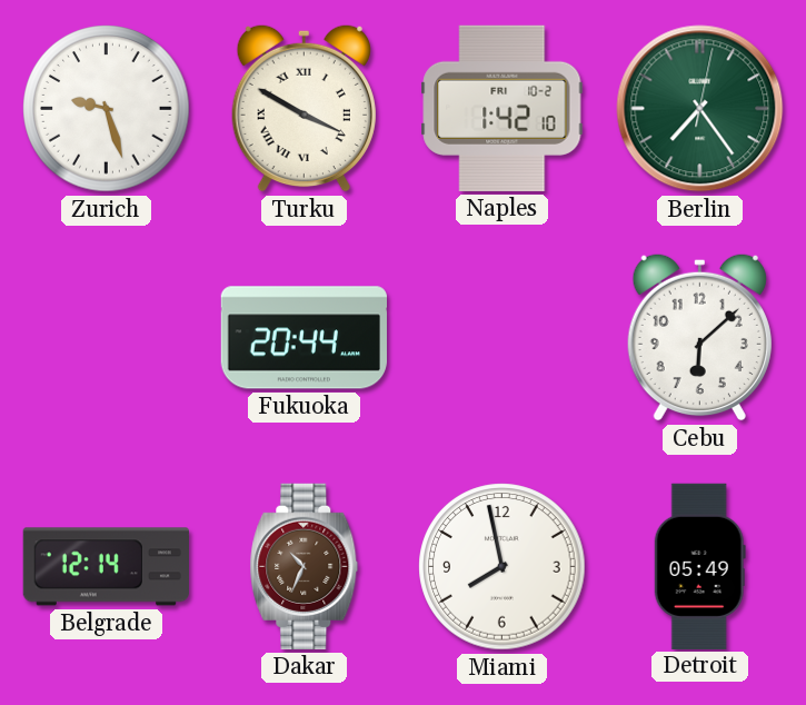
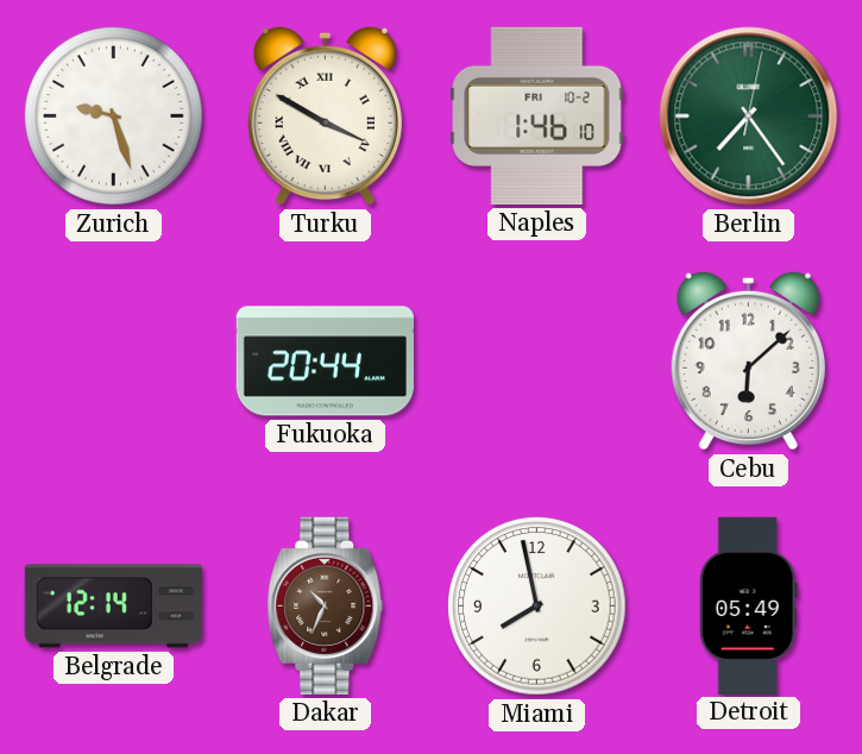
Naples: 1:42 -> 1:46 (537, 115)
